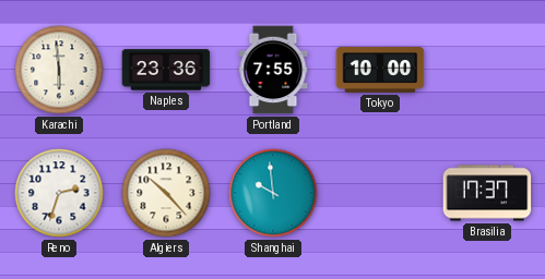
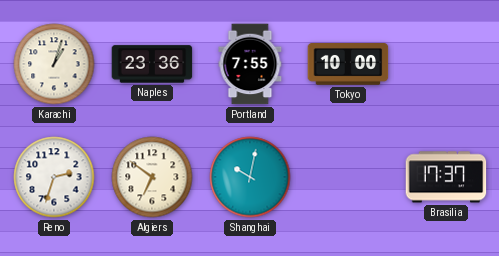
Karachi: 5:59 -> 1:03 (54, 64)
Algiers: 10:23 -> 6:51 (152, 177)
Shanghai: 9:59 -> 10:02 (250, 177)
